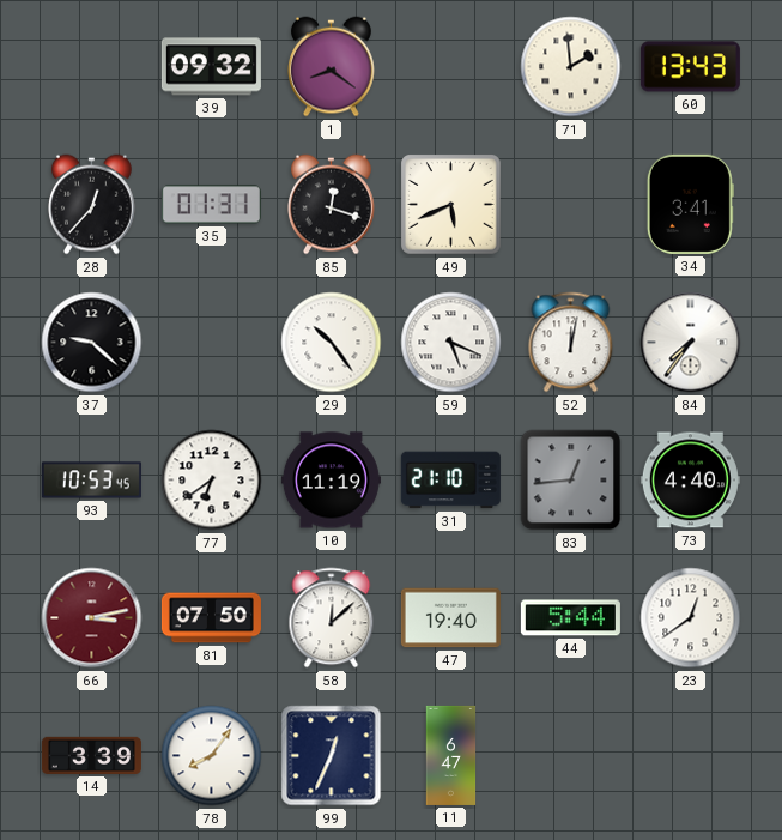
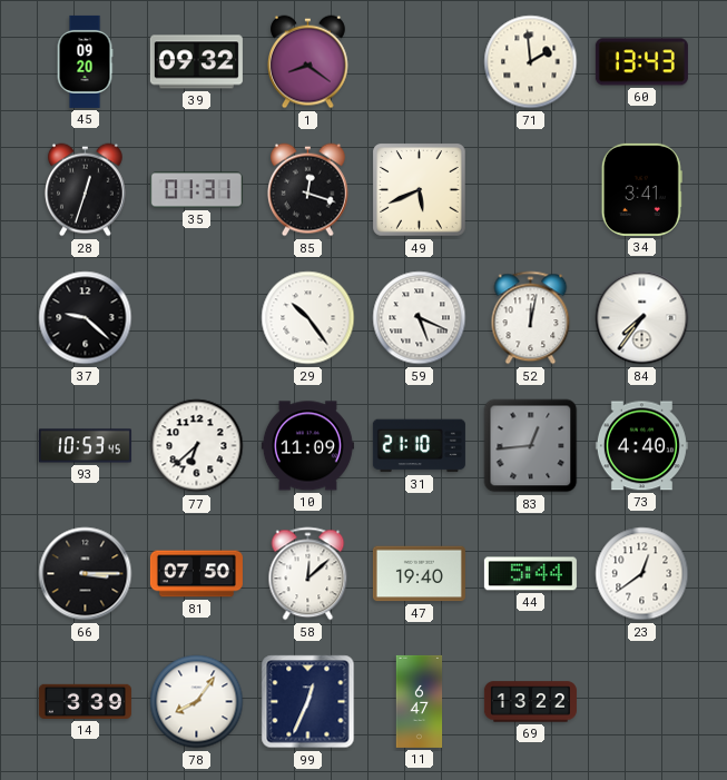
45: none -> 09:20 (85, 61)
28: 12:37 -> 12:33 (86, 190)
77: 6:39 -> 6:38 (197, 446)
10: 11:19 -> 11:09 (307, 446)
66: 3:13 -> 3:15 (86, 574)
66 dial: burgundy -> black (86, 574)
69: none -> 13:22 (530, 702)
